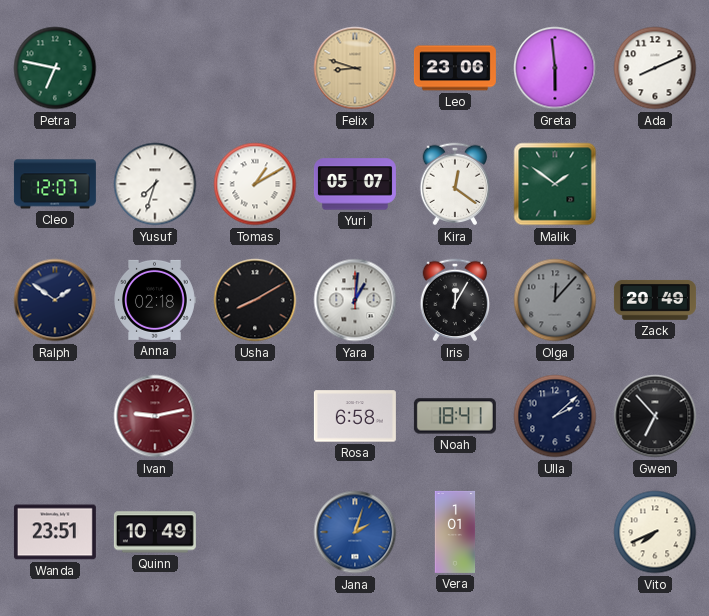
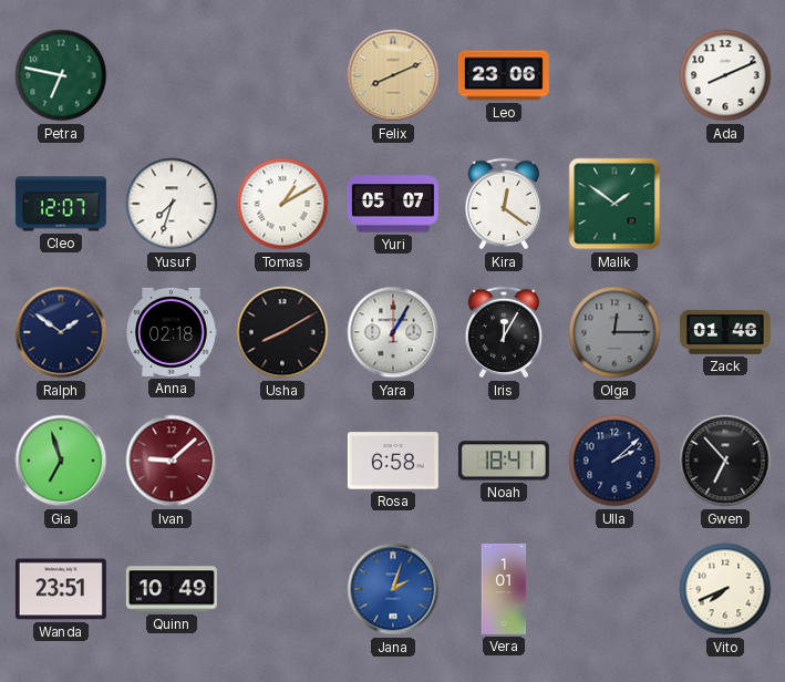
Felix: 8:48 -> 8:11 (393, 75)
Greta: 5:59 -> none (555, 68)
Yara: 1:01 -> 1:05 (393, 332)
Olga: 12:07 -> 12:15 (614, 332)
Zack: 20:49 -> 01:46 (725, 332)
Gia: none -> 6:57 (61, 461)
Ivan: 9:13 -> 9:08 (172, 461)
